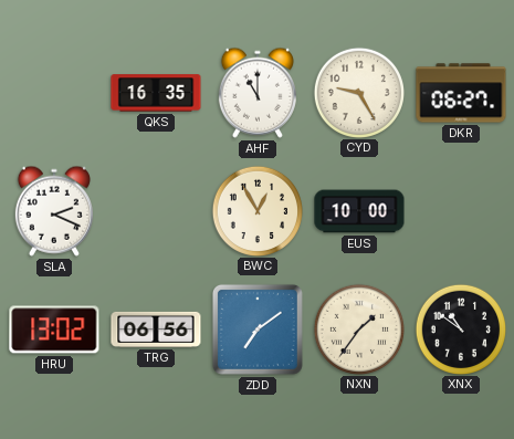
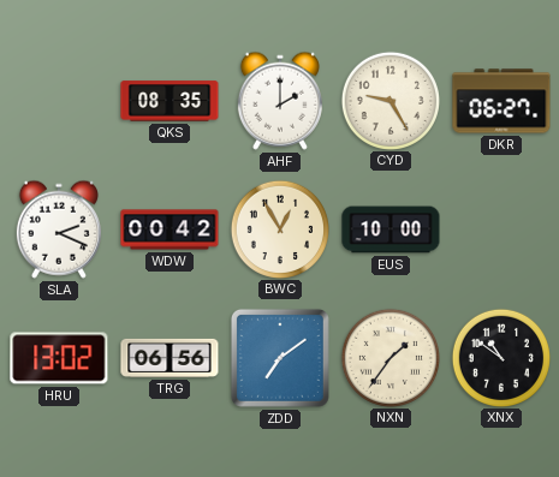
QKS: 16:35 -> 08:35 (170, 101)
AHF: 11:00 -> 2:00 (280, 101)
WDW: none -> 00:42 (170, 229)
